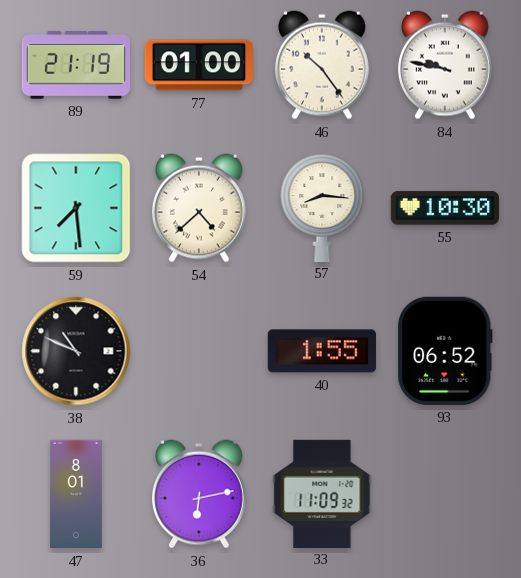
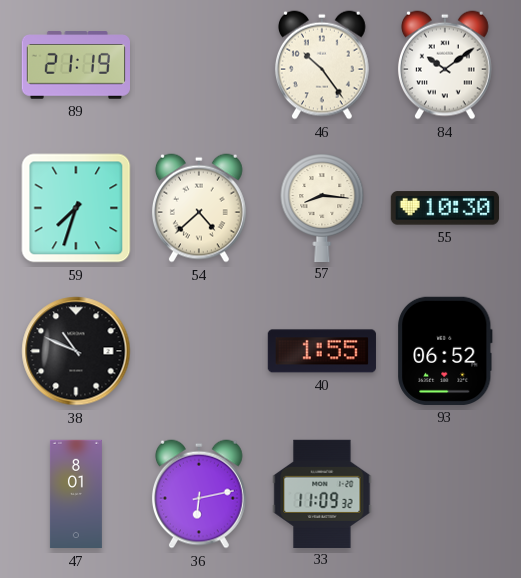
77: 01:00 -> none (198, 65)
84: 9:47 -> 10:09 (445, 65)
59: 7:29 -> 7:33 (76, 208)
